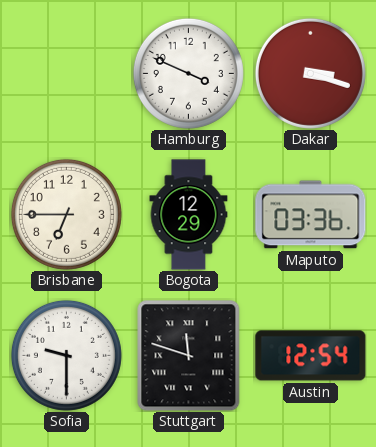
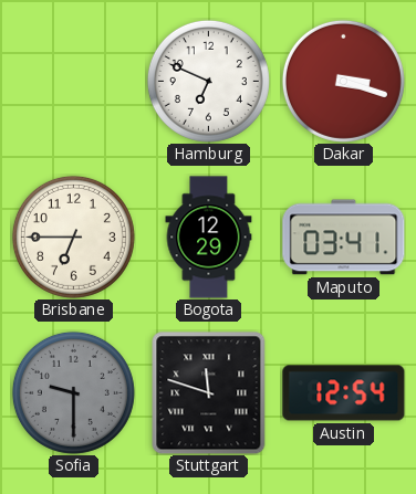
Hamburg: 3:49 -> 6:49 (208, 81)
Maputo: 03:36 -> 03:41 (344, 238)
Sofia dial: white -> grey (73, 392)
